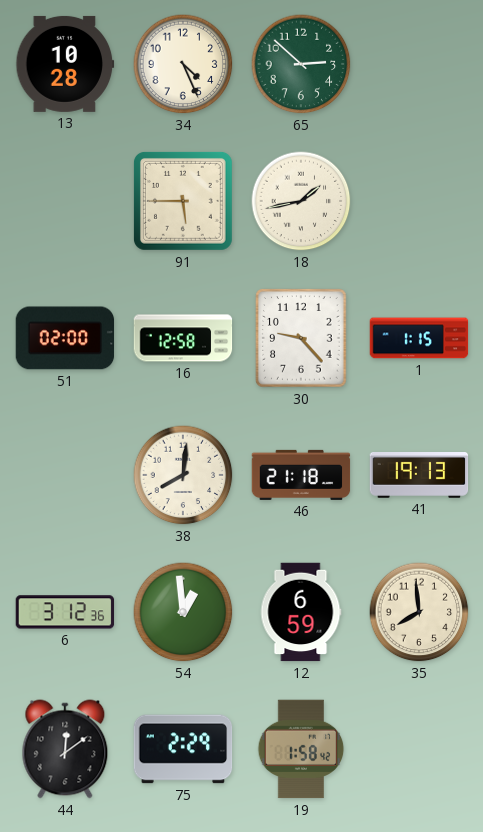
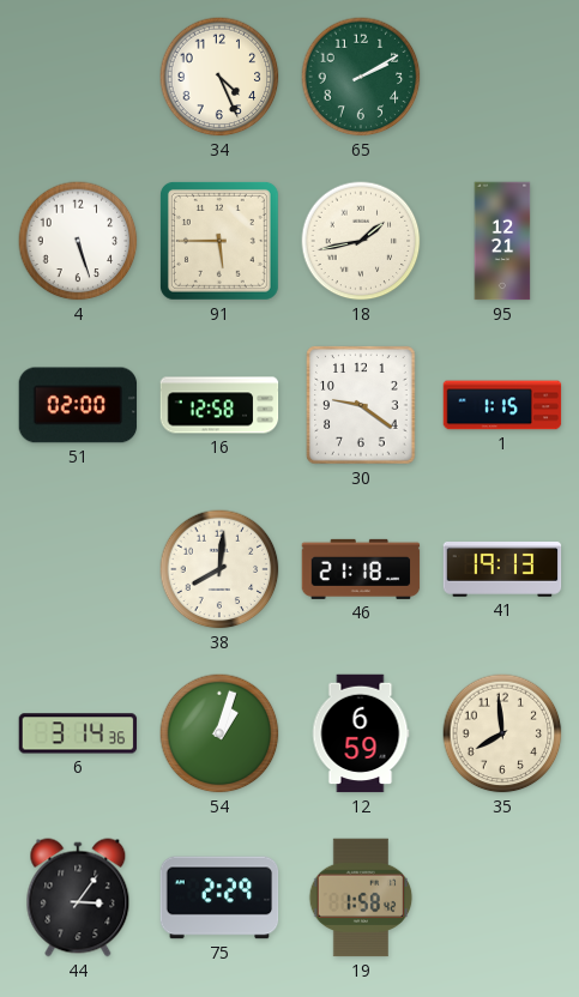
13: 10:28 -> none (65, 64)
65: 2:52 -> 2:10 (361, 77)
4: none -> 5:27 (78, 241)
95: none -> 12:21 (502, 241)
30: 9:23 -> 9:21 (361, 405)
6: 3:12 -> 3:14 (78, 733)
54: 12:59 -> 1:03 (219, 733)
44: 12:09 -> 3:06 (78, 898)
